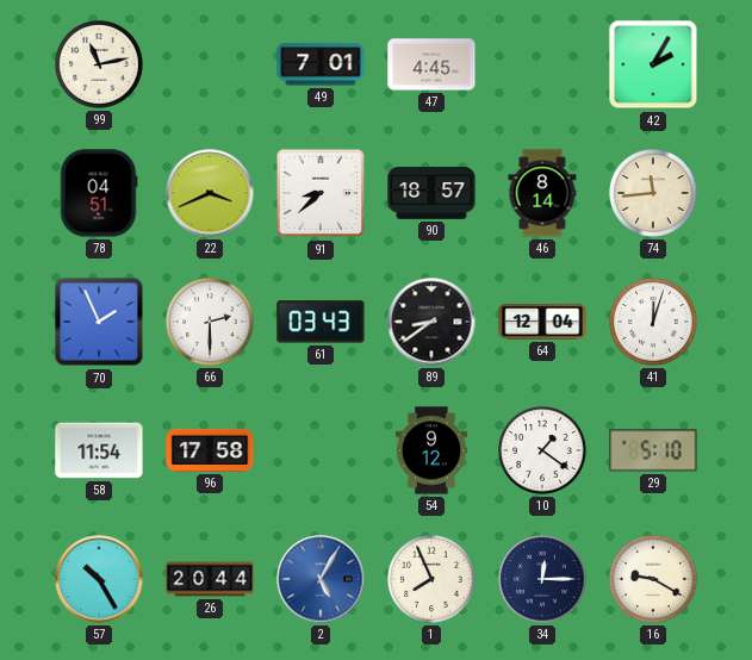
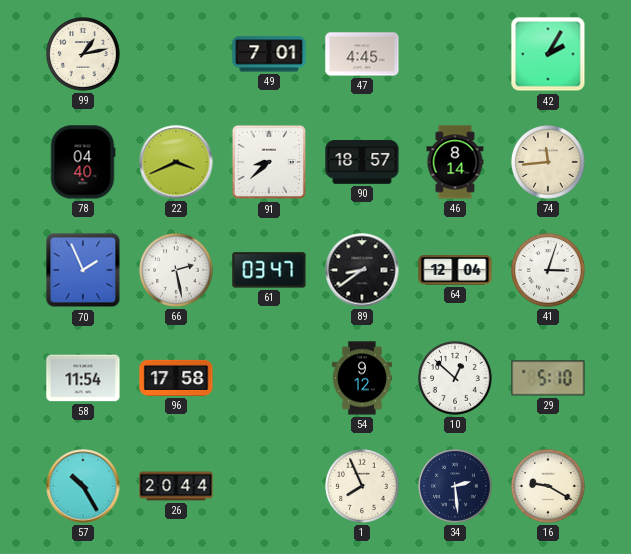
99: 11:13 -> 1:13 (84, 55)
78: 04:51 -> 04:40 (83, 162)
66: 2:30 -> 2:28 (177, 271)
61: 03:43 -> 03:47 (269, 270)
41: 12:03 -> 3:03 (549, 271)
10: 1:21 -> 12:52 (456, 379)
2: 5:05 -> none (321, 579)
34: 12:15 -> 2:29 (456, 487)
